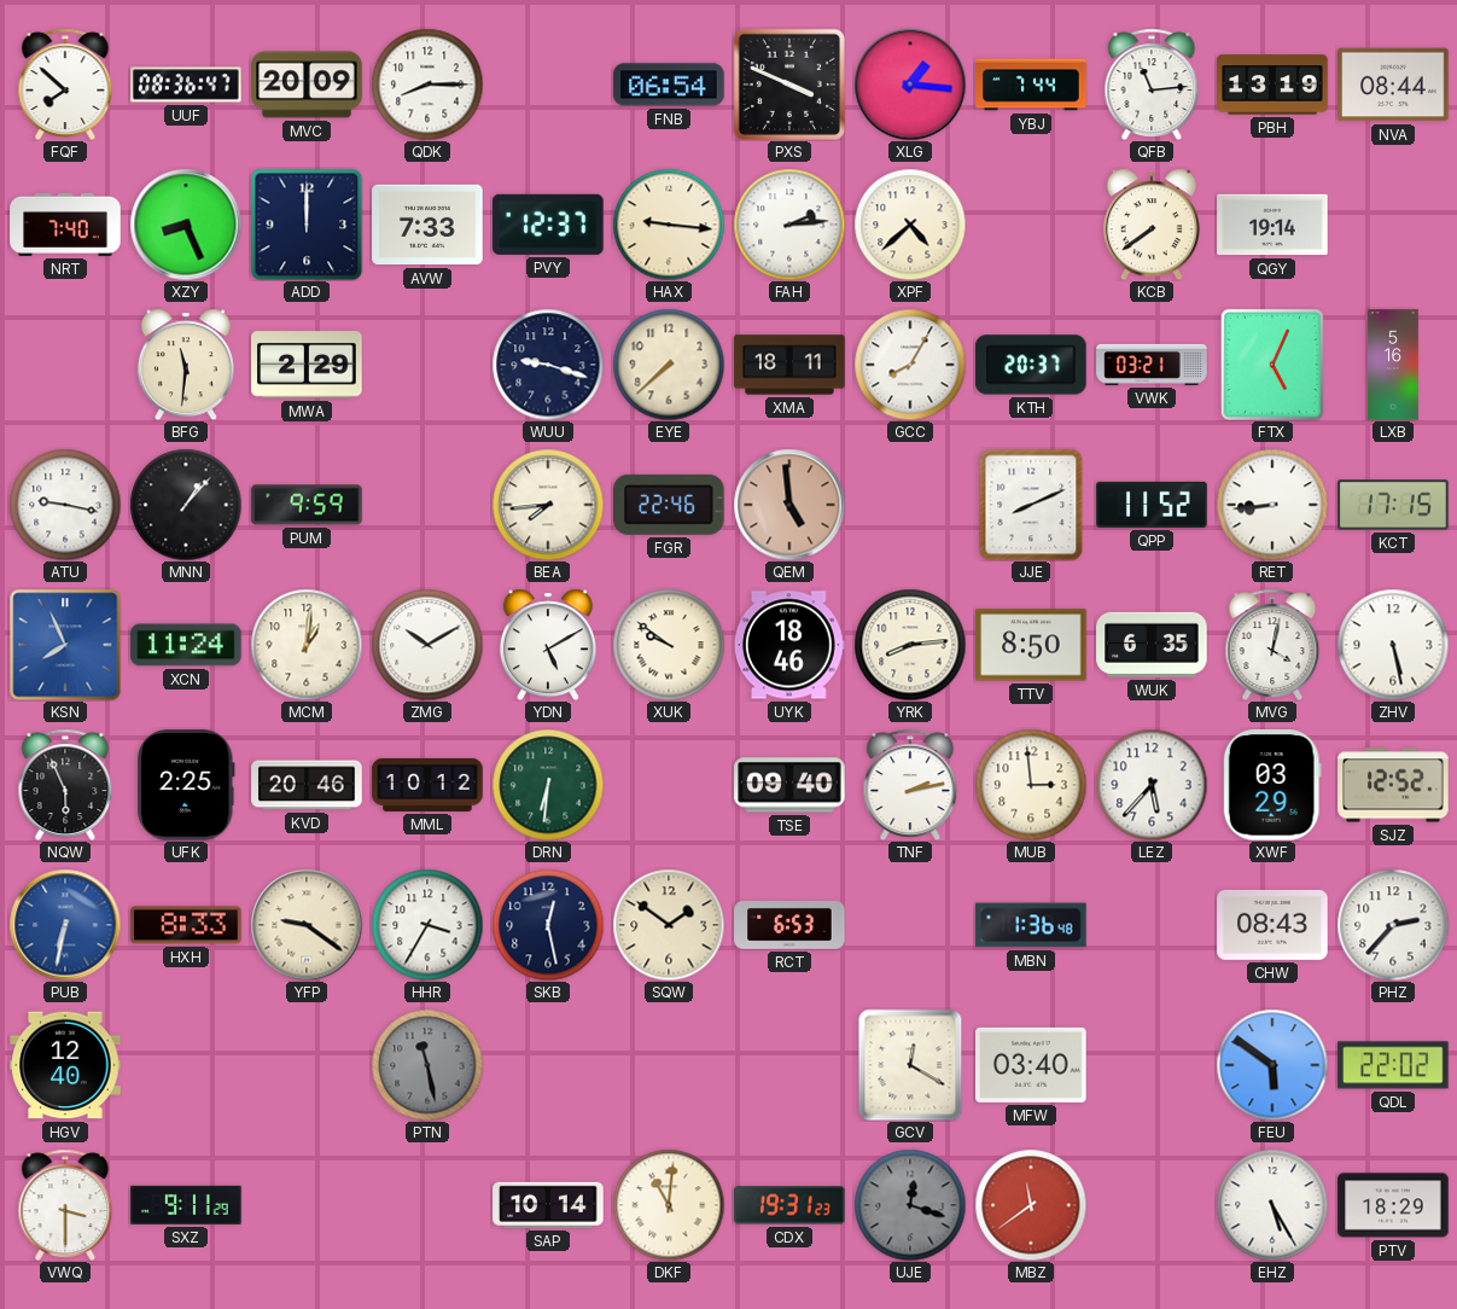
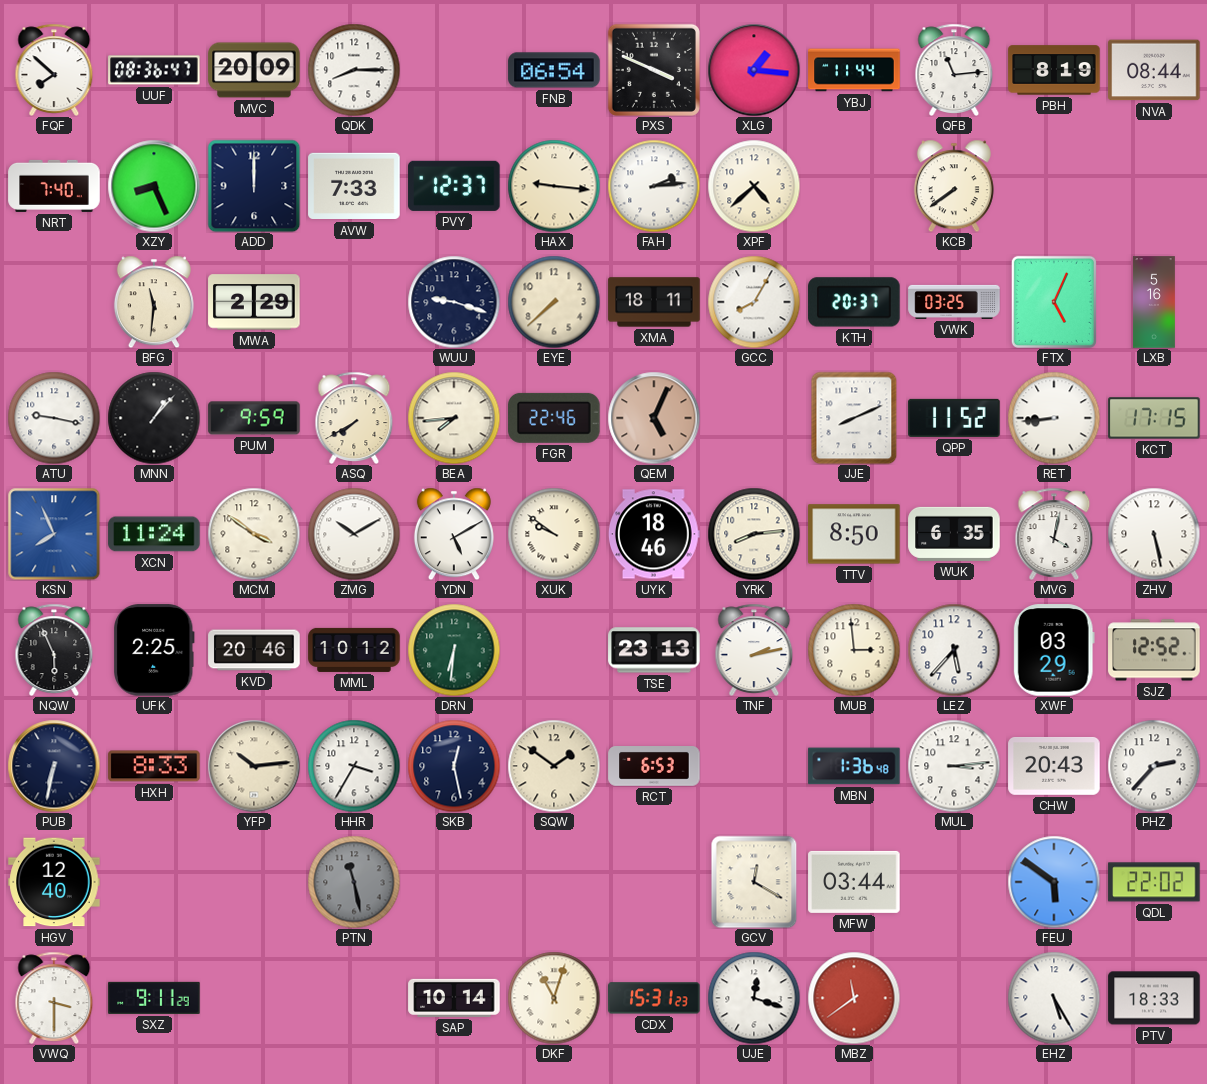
YBJ: 7:44 -> 11:44 (854, 70)
PBH: 13:19 -> 8:19 (1054, 70)
QGY: 19:14 -> none (1272, 225)
VWK: 03:21 -> 03:25 (954, 302)
ASQ: none -> 7:40 (354, 417)
QEM: 4:59 -> 5:04 (654, 418)
MCM: 1:01 -> 3:51 (254, 534)
TSE: 09:40 -> 23:13 (654, 650)
PUB dial: blue -> navy (54, 766)
YFP: 9:21 -> 10:14 (254, 766)
MUL: none -> 3:14 (954, 766)
CHW: 08:43 -> 20:43 (1054, 766)
MFW: 03:40 -> 03:44 (854, 882)
DKF: 11:01 -> 11:03 (554, 998)
CDX: 19:31 -> 15:31 (654, 998)
UJE dial: grey -> white (754, 998)
PTV: 18:29 -> 18:33 (1154, 998)
